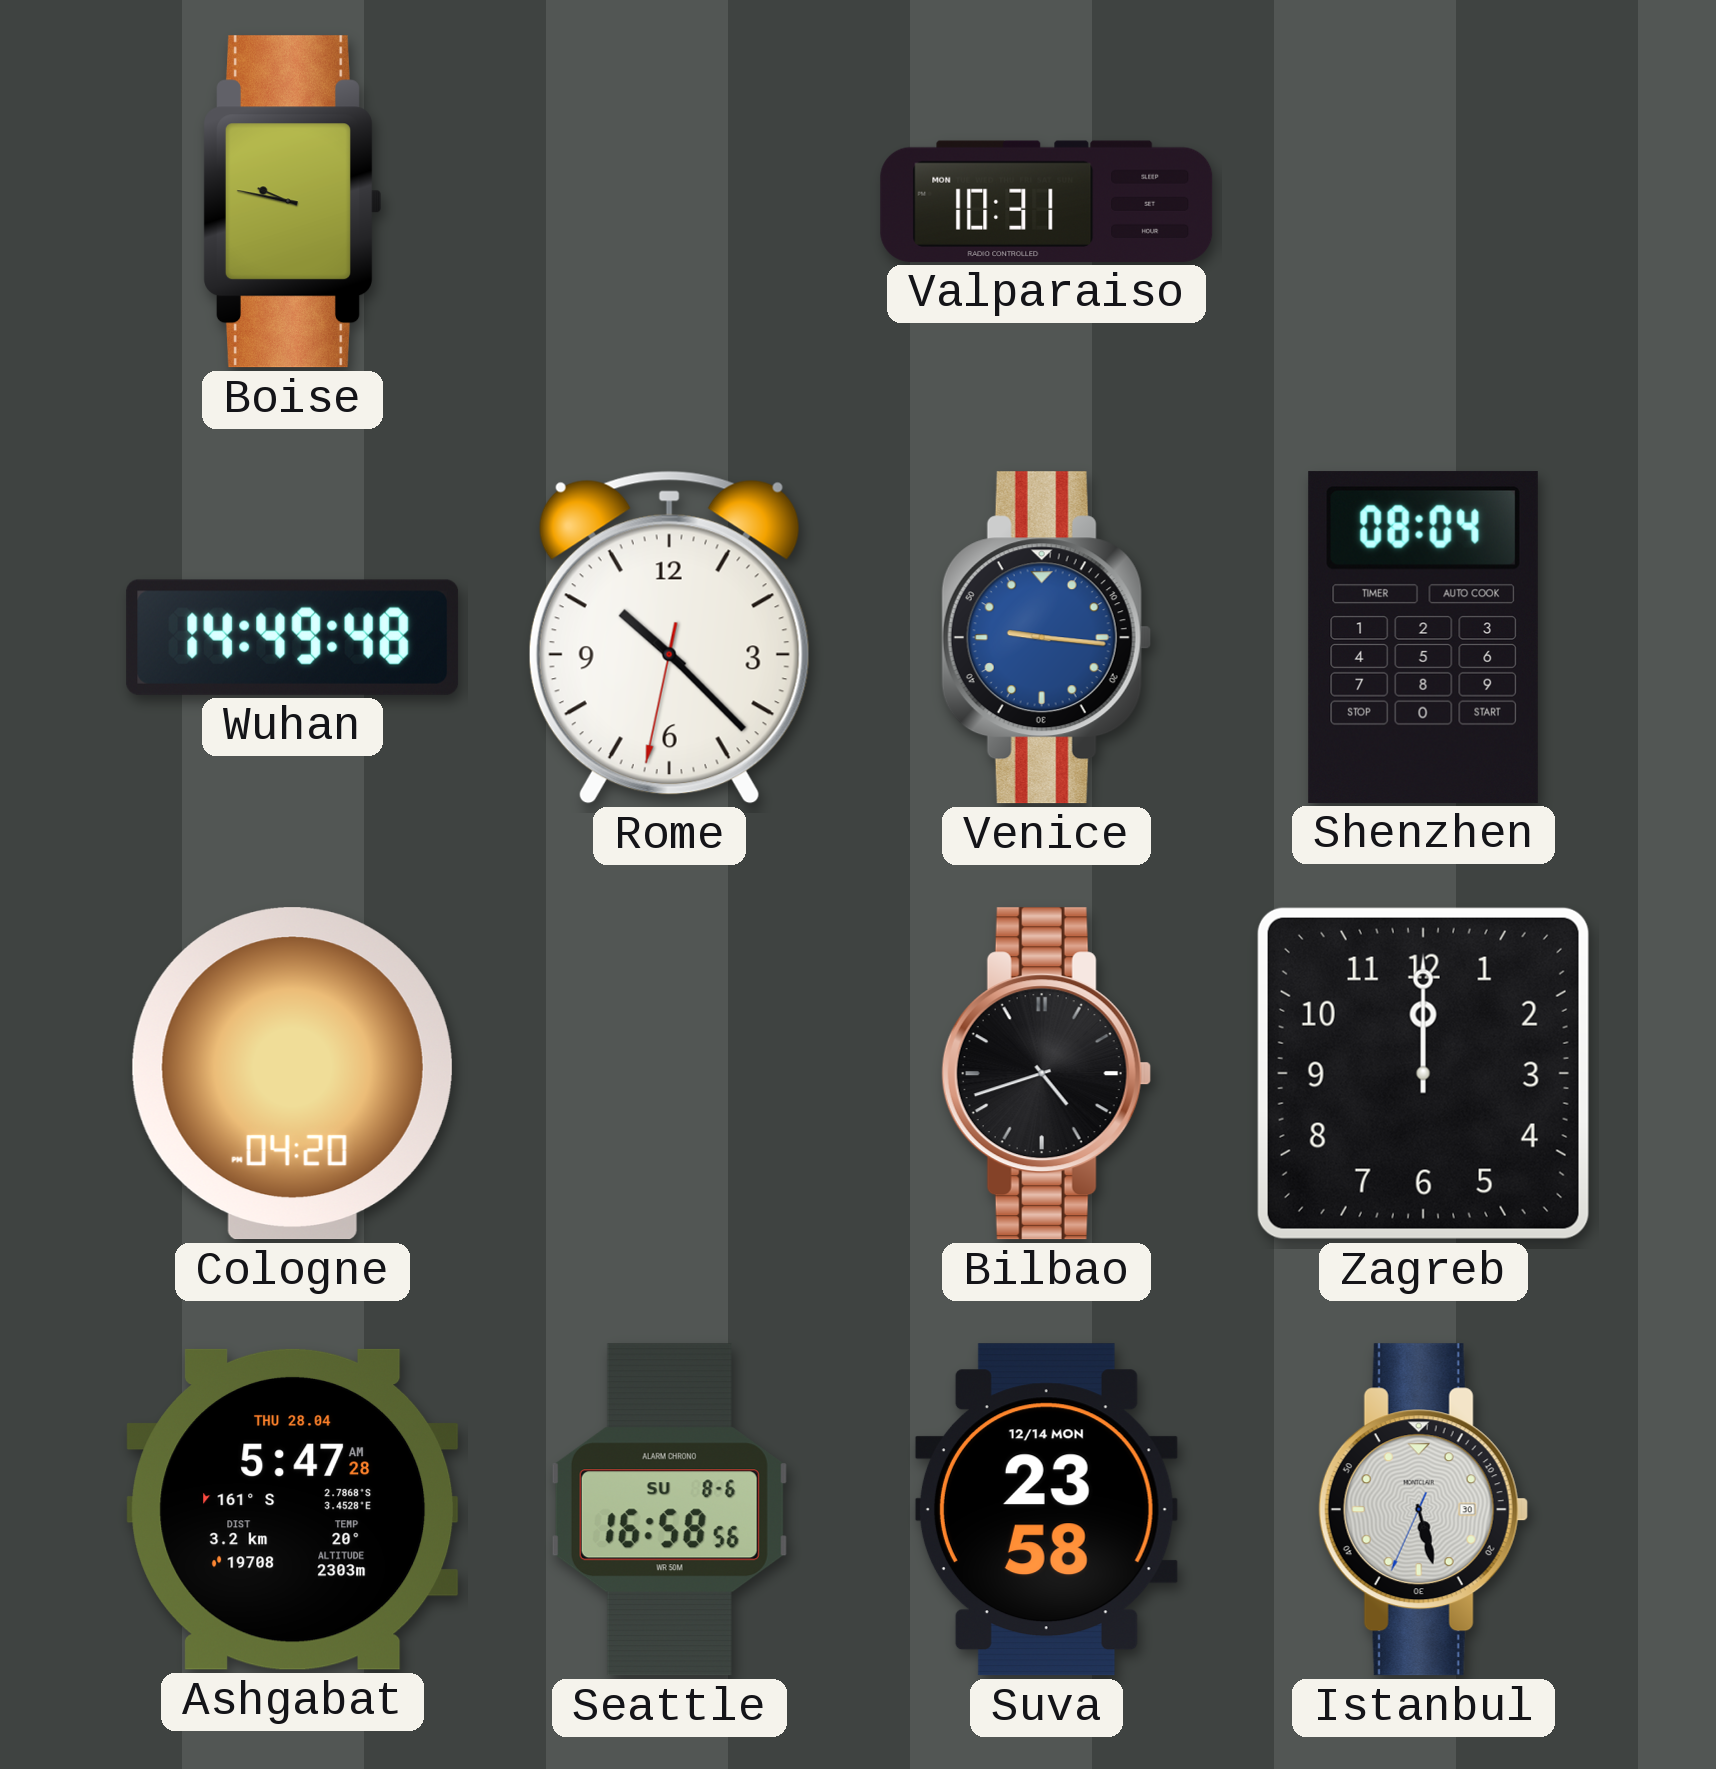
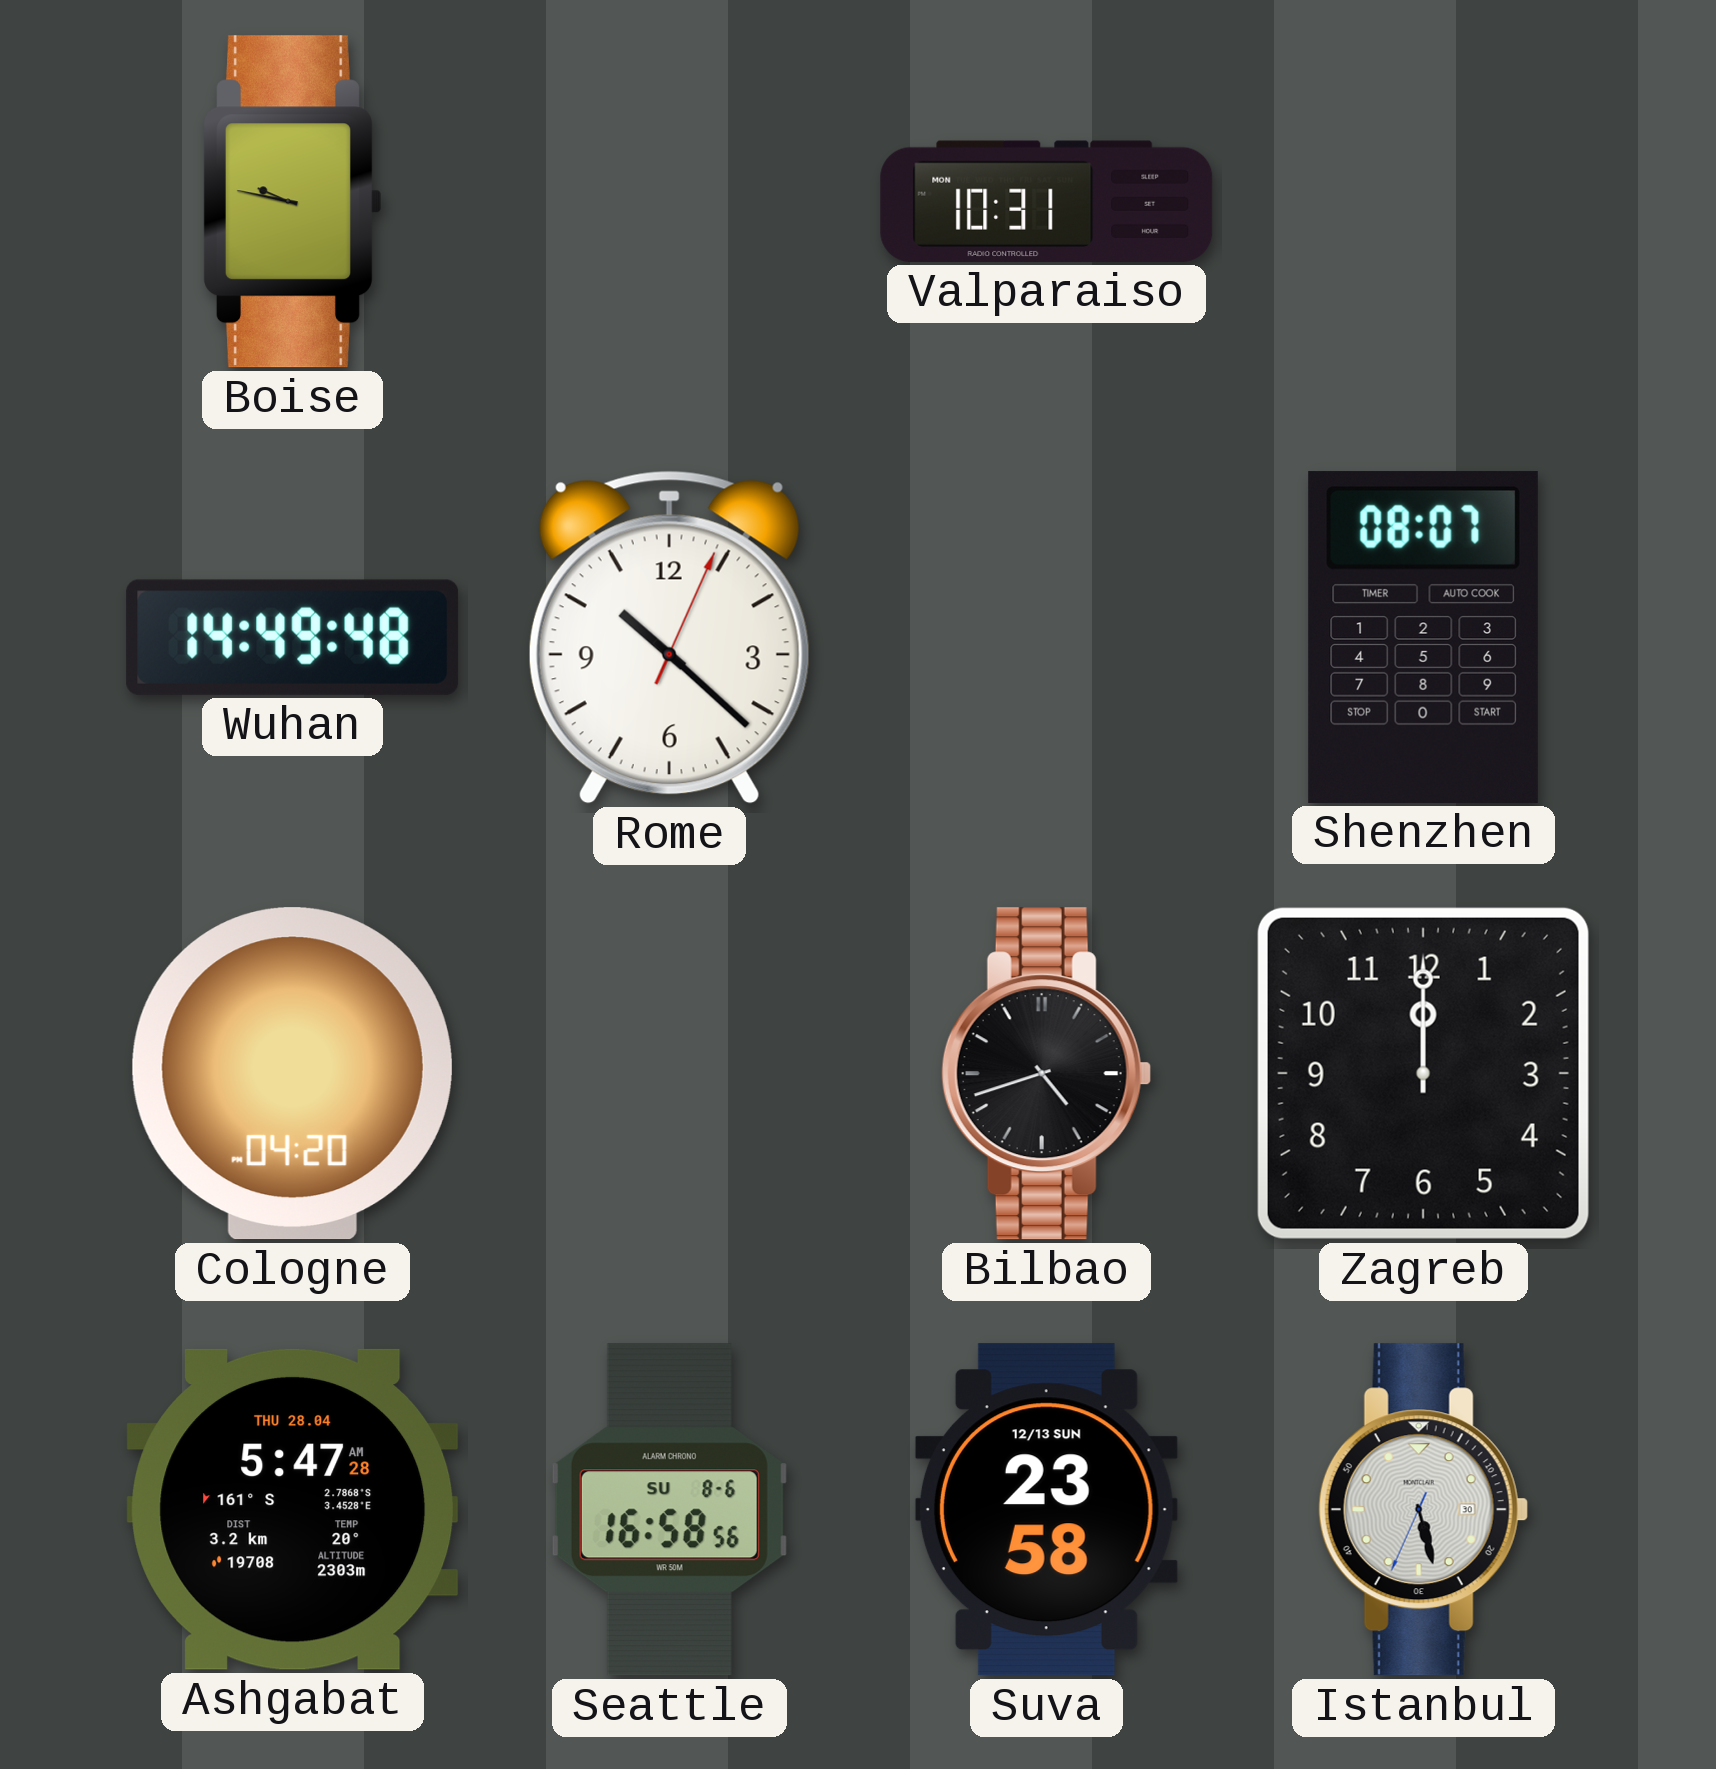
Rome: 10:22:32 -> 10:22:04 (669, 637)
Venice: 9:16 -> none (1046, 638)
Shenzhen: 08:04 -> 08:07 (1423, 637)
Suva date: 12/14 MON -> 12/13 SUN (1046, 1510)
